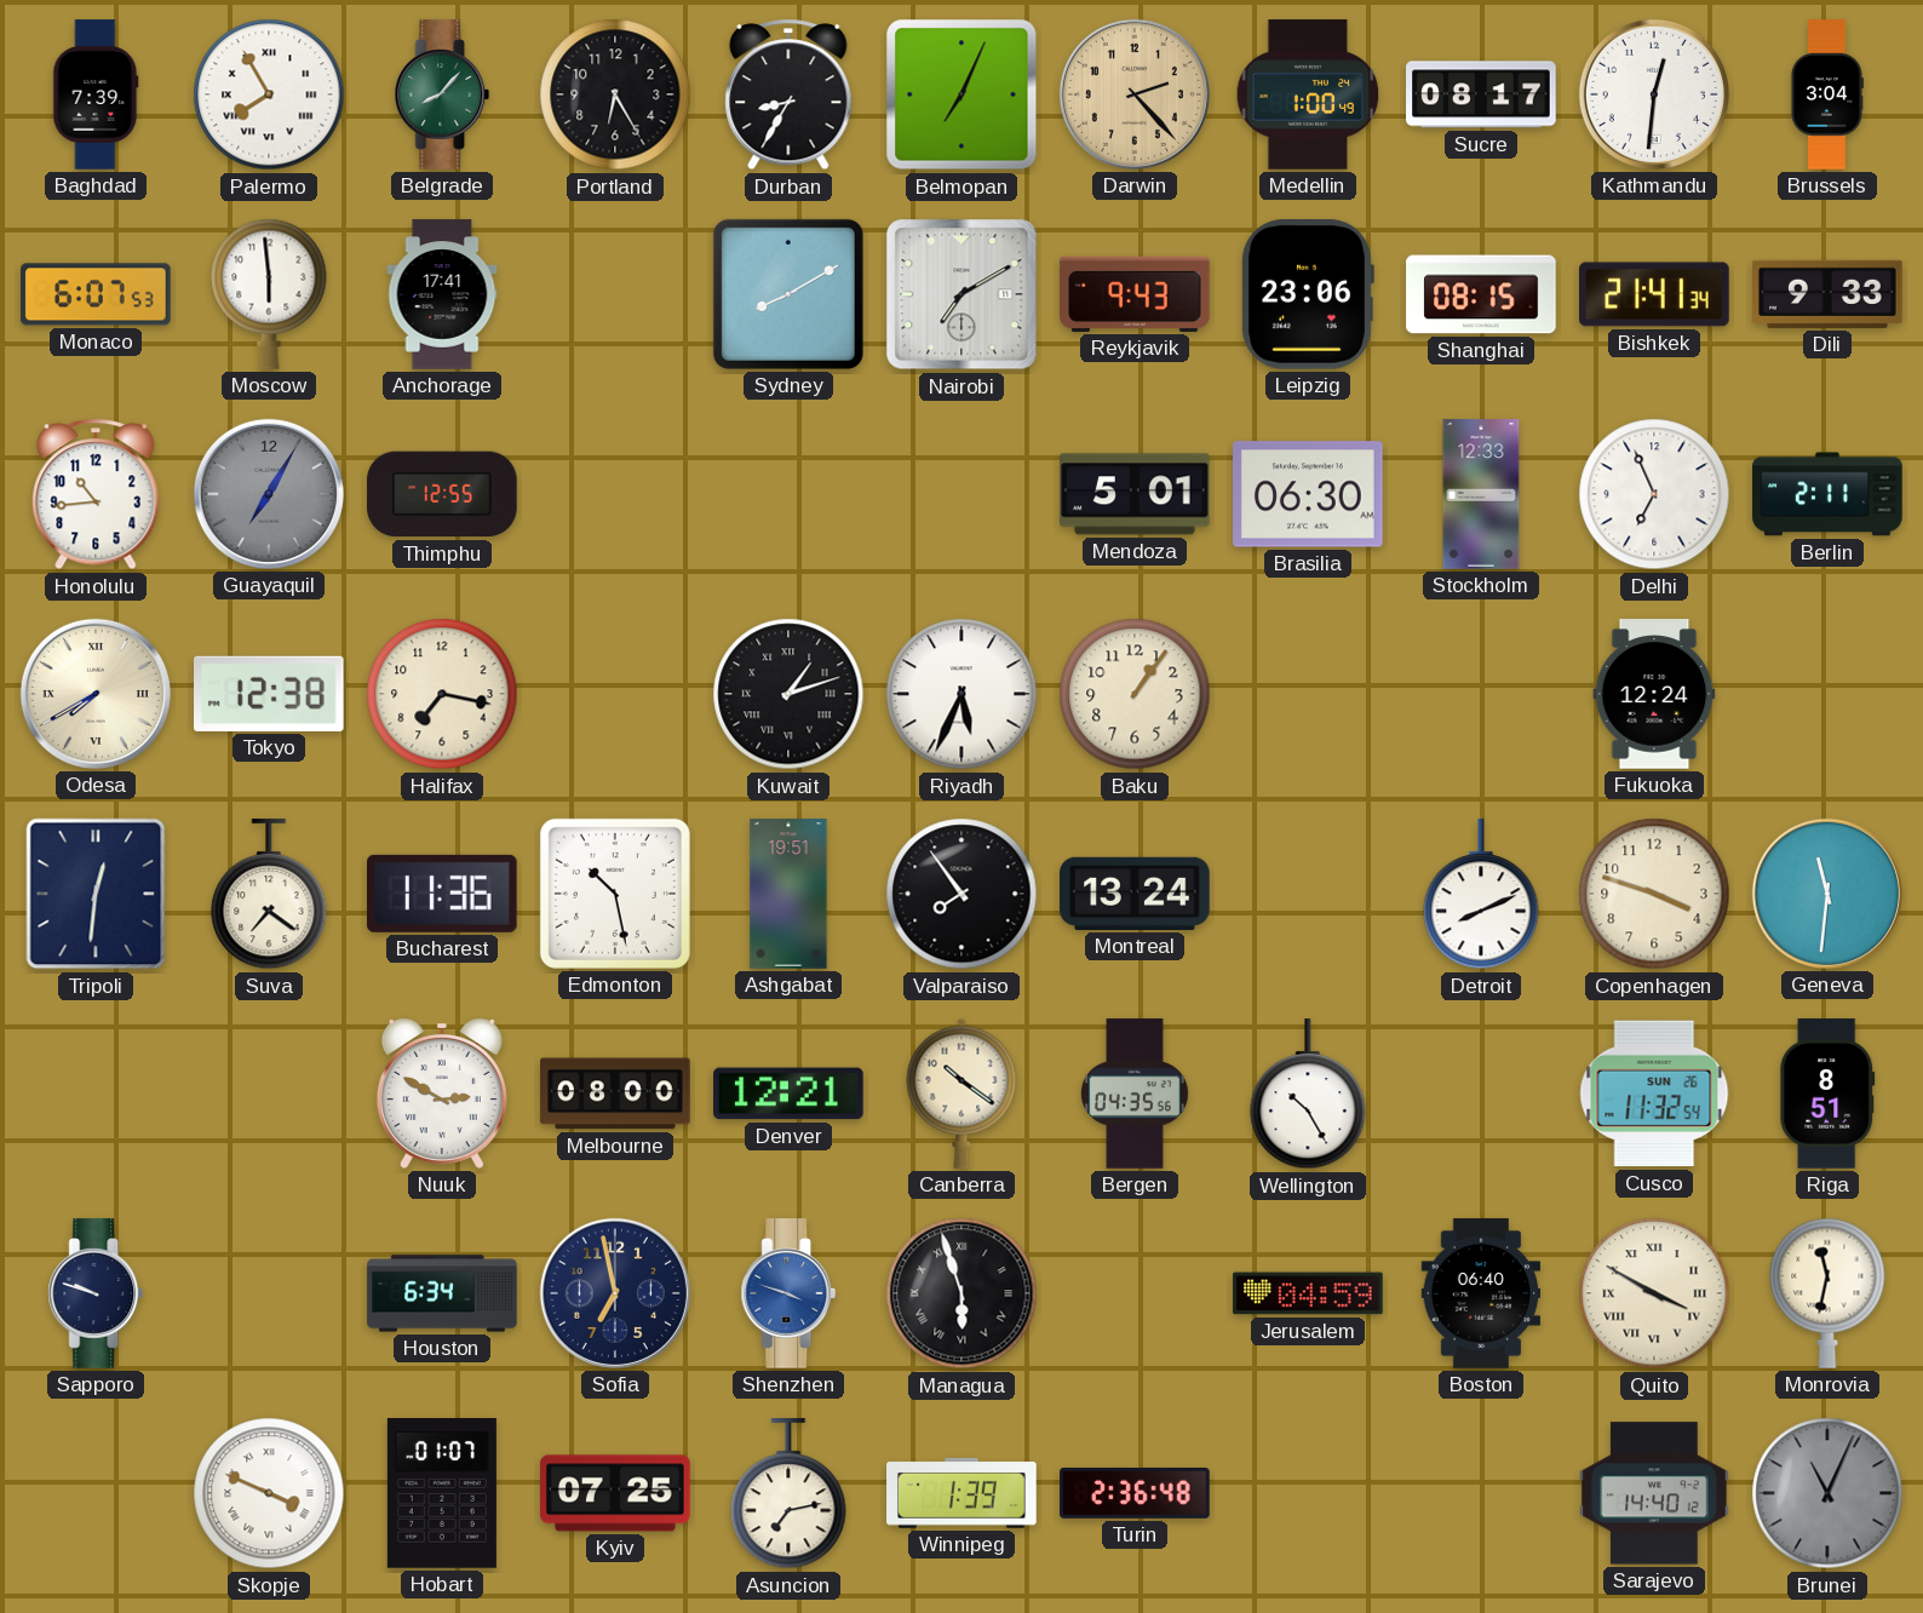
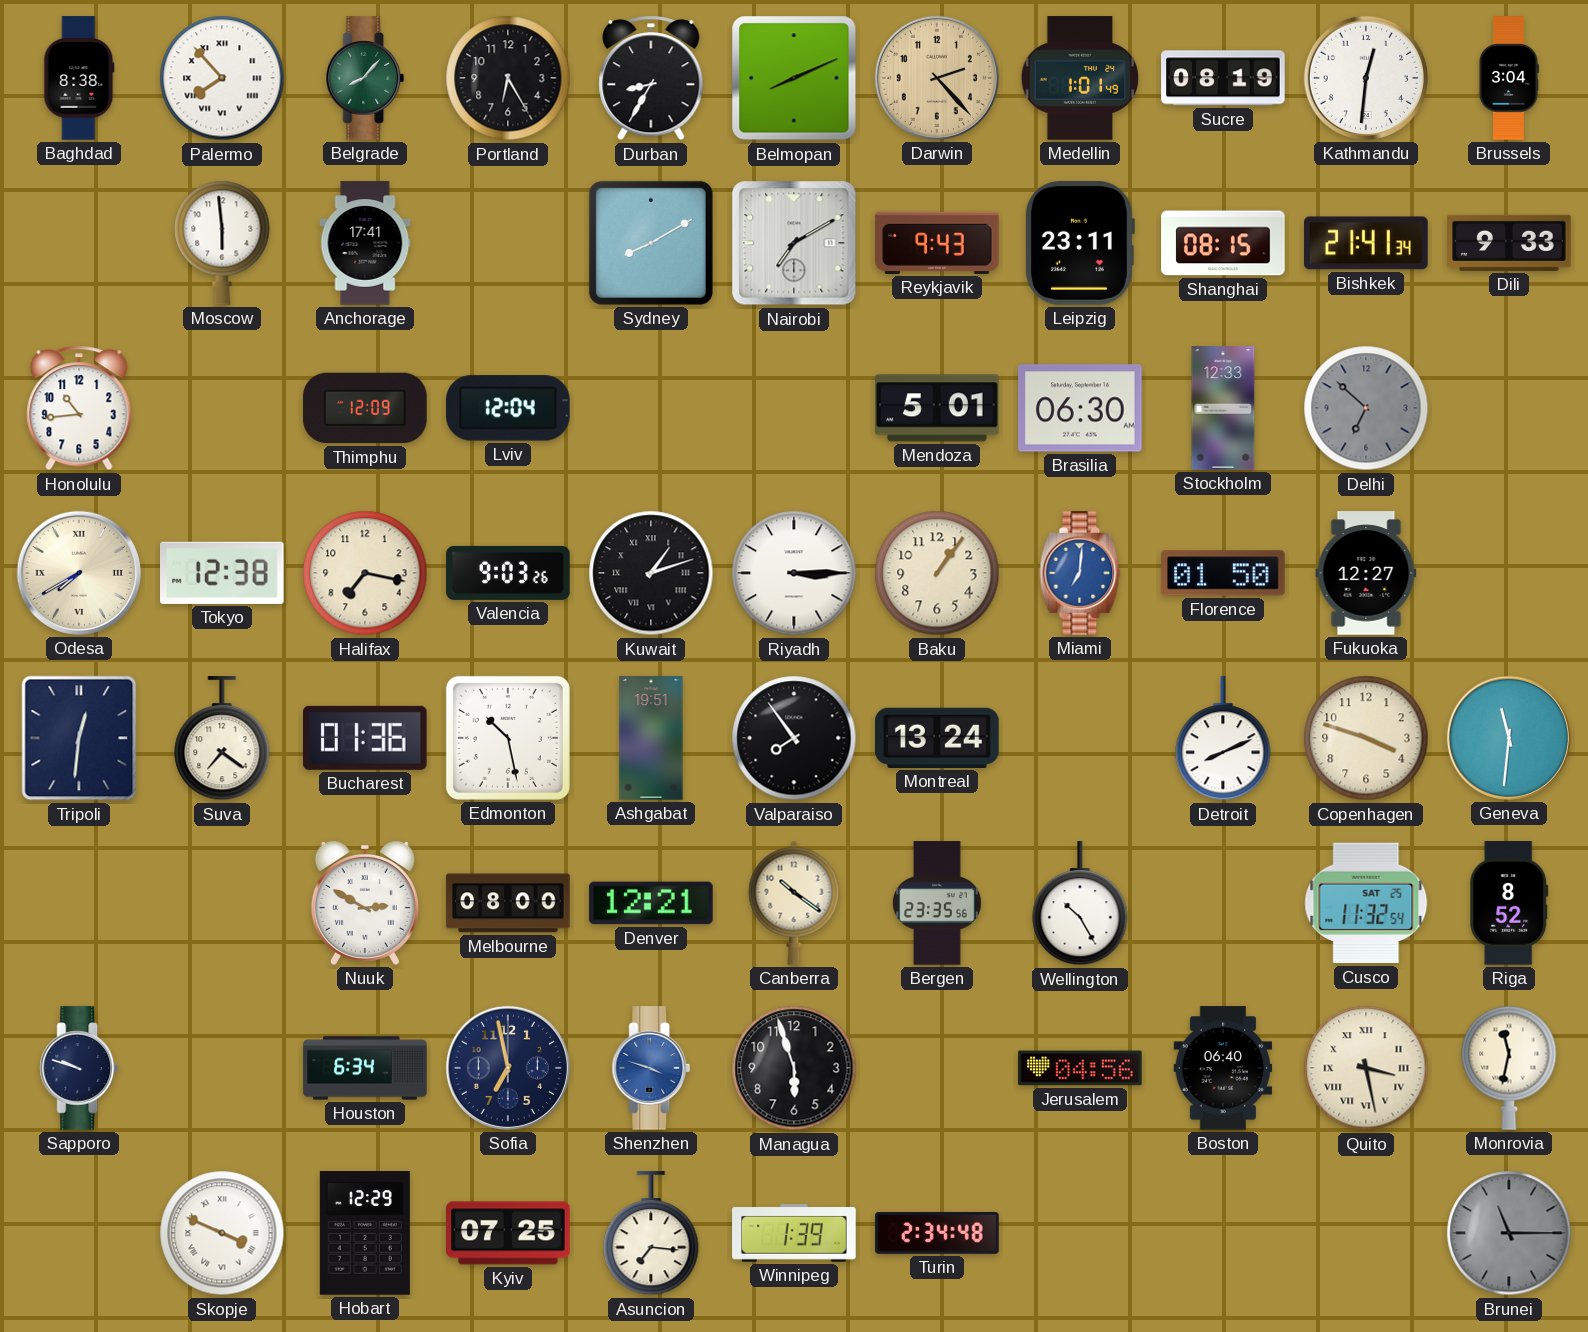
Baghdad: 7:39 -> 8:38 (79, 78)
Palermo: 7:55 -> 7:53 (222, 78)
Belmopan: 7:04 -> 8:11 (794, 78)
Medellin: 1:00 -> 1:01 (1080, 78)
Sucre: 08:17 -> 08:19 (1223, 78)
Monaco: 6:07 -> none (96, 294)
Leipzig: 23:06 -> 23:11 (1079, 244)
Guayaquil: 7:05 -> none (269, 494)
Thimphu: 12:55 -> 12:09 (365, 408)
Lviv: none -> 12:04 (508, 408)
Delhi: 6:56 -> 6:52 (1366, 408)
Delhi dial: white -> grey (1366, 408)
Berlin: 2:11 -> none (1827, 494)
Valencia: none -> 9:03 (508, 573)
Riyadh: 5:34 -> 3:15 (794, 573)
Miami: none -> 7:01 (1080, 573)
Florence: none -> 01:50 (1224, 573)
Fukuoka: 12:24 -> 12:27 (1366, 573)
Bucharest: 11:36 -> 01:36 (366, 738)
Bergen: 04:35 -> 23:35 (937, 903)
Cusco date: SUN 26 -> SAT 25 (1366, 903)
Riga: 8:51 -> 8:52 (1509, 903)
Managua numerals: Roman -> Arabic (794, 1068)
Jerusalem: 04:59 -> 04:56 (1080, 1068)
Quito: 3:50 -> 3:28 (1366, 1068)
Hobart: 01:07 -> 12:29 (365, 1233)
Asuncion: 7:13 -> 7:16 (651, 1234)
Turin: 2:36 -> 2:34 (937, 1233)
Sarajevo: 14:40 -> none (1654, 1493)
Brunei: 11:04 -> 11:15 (1509, 1233)
